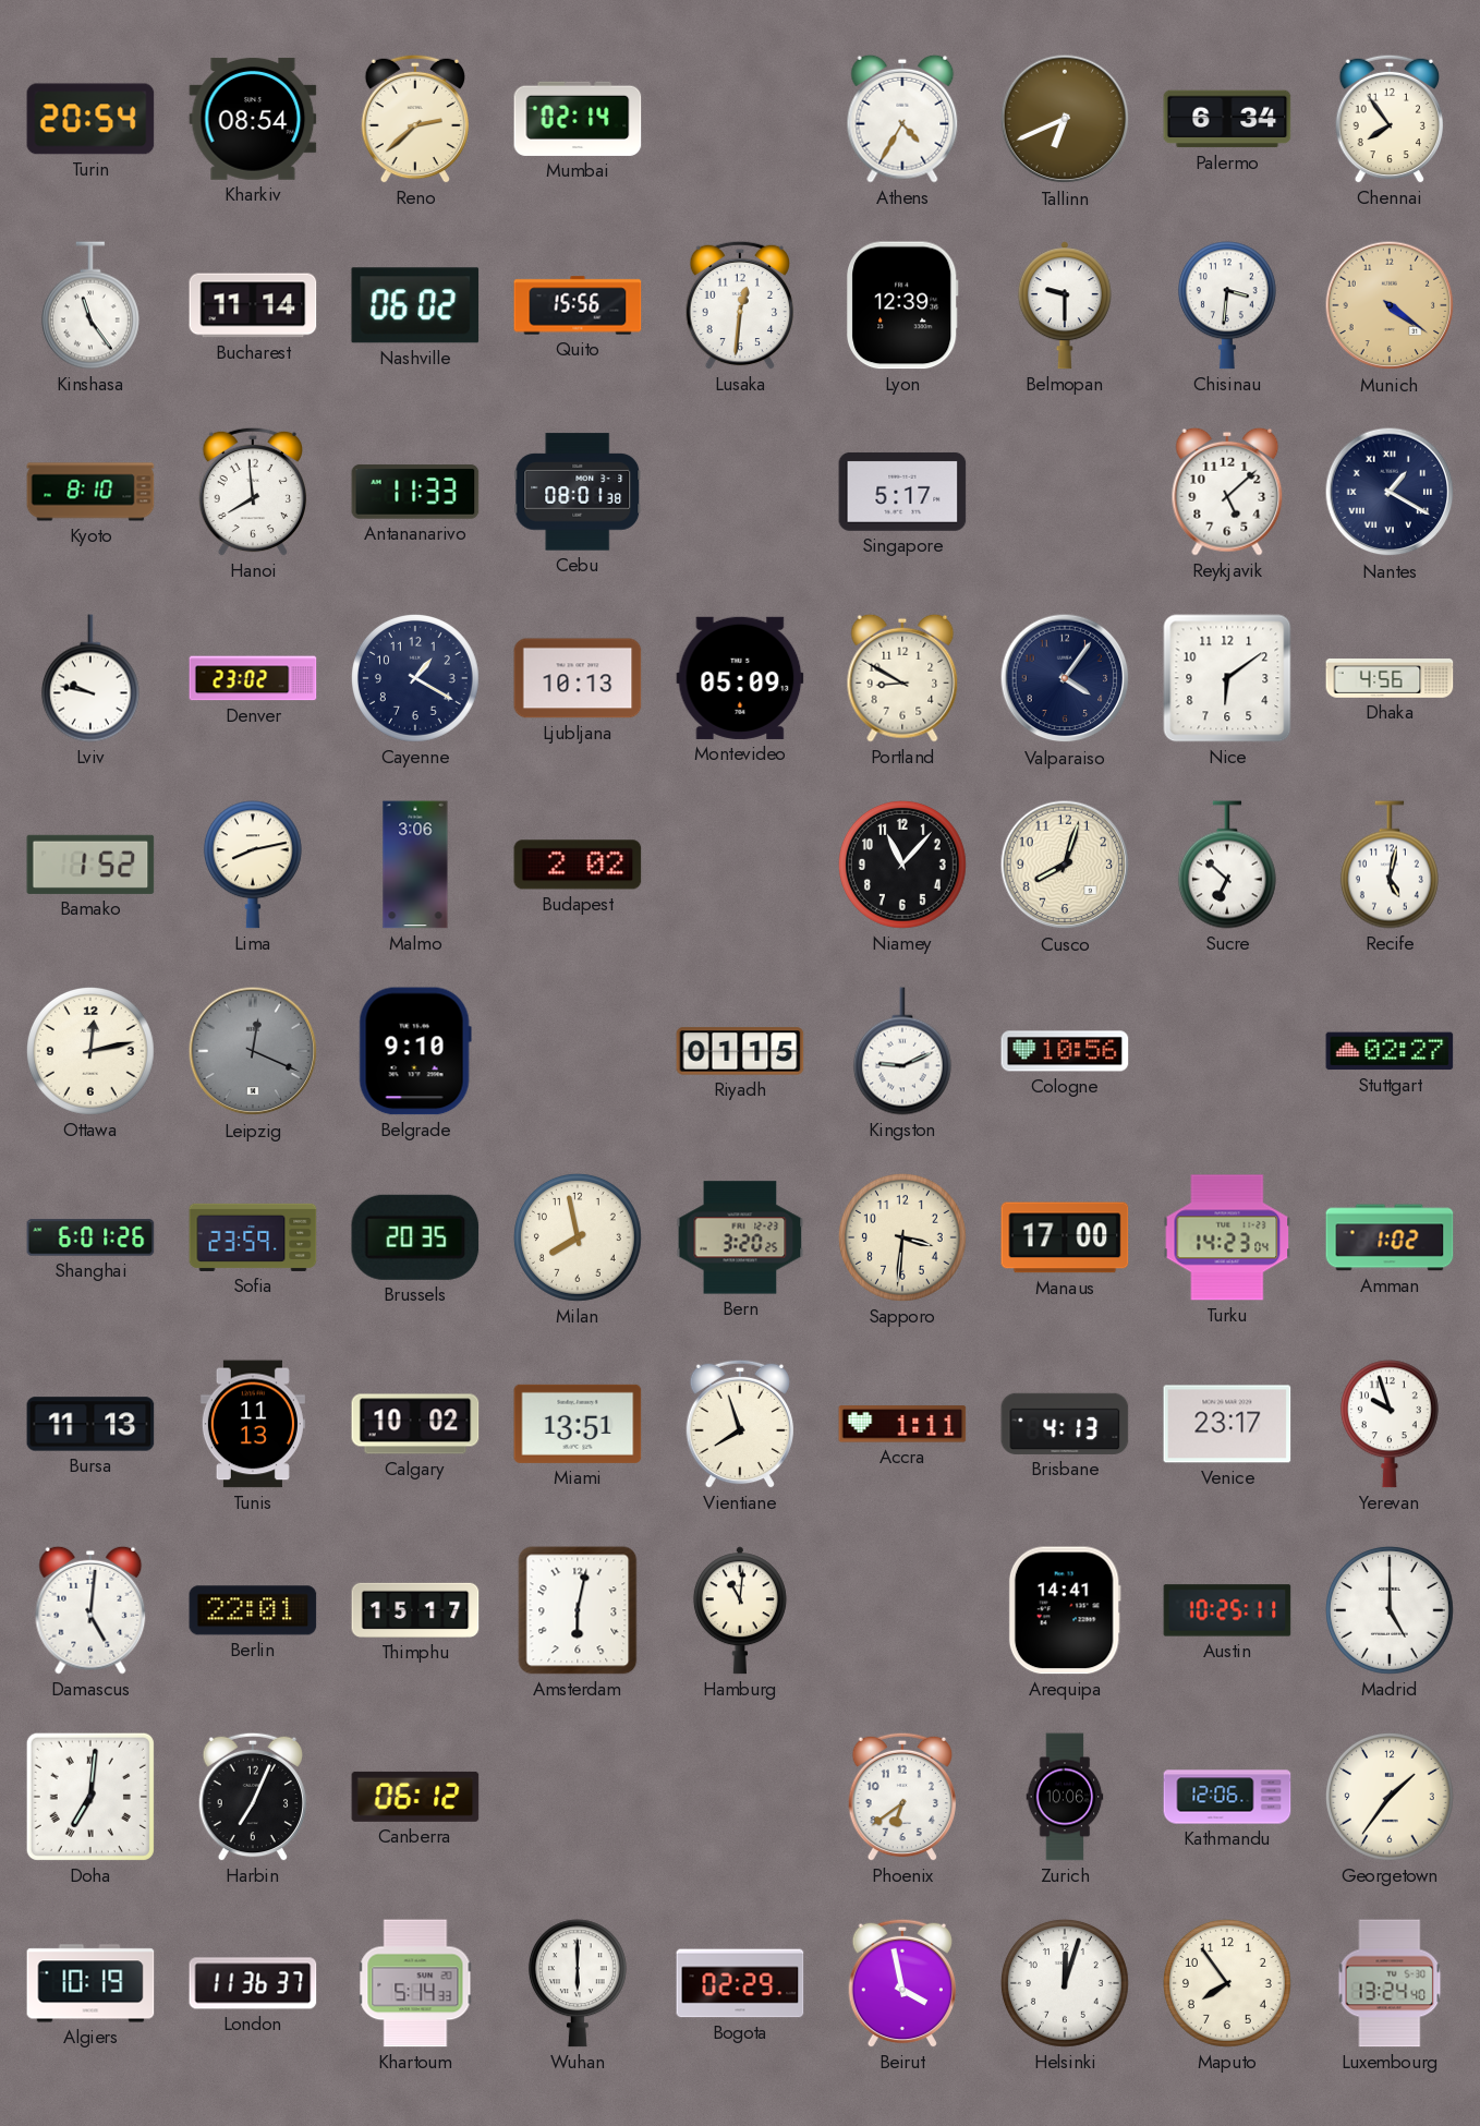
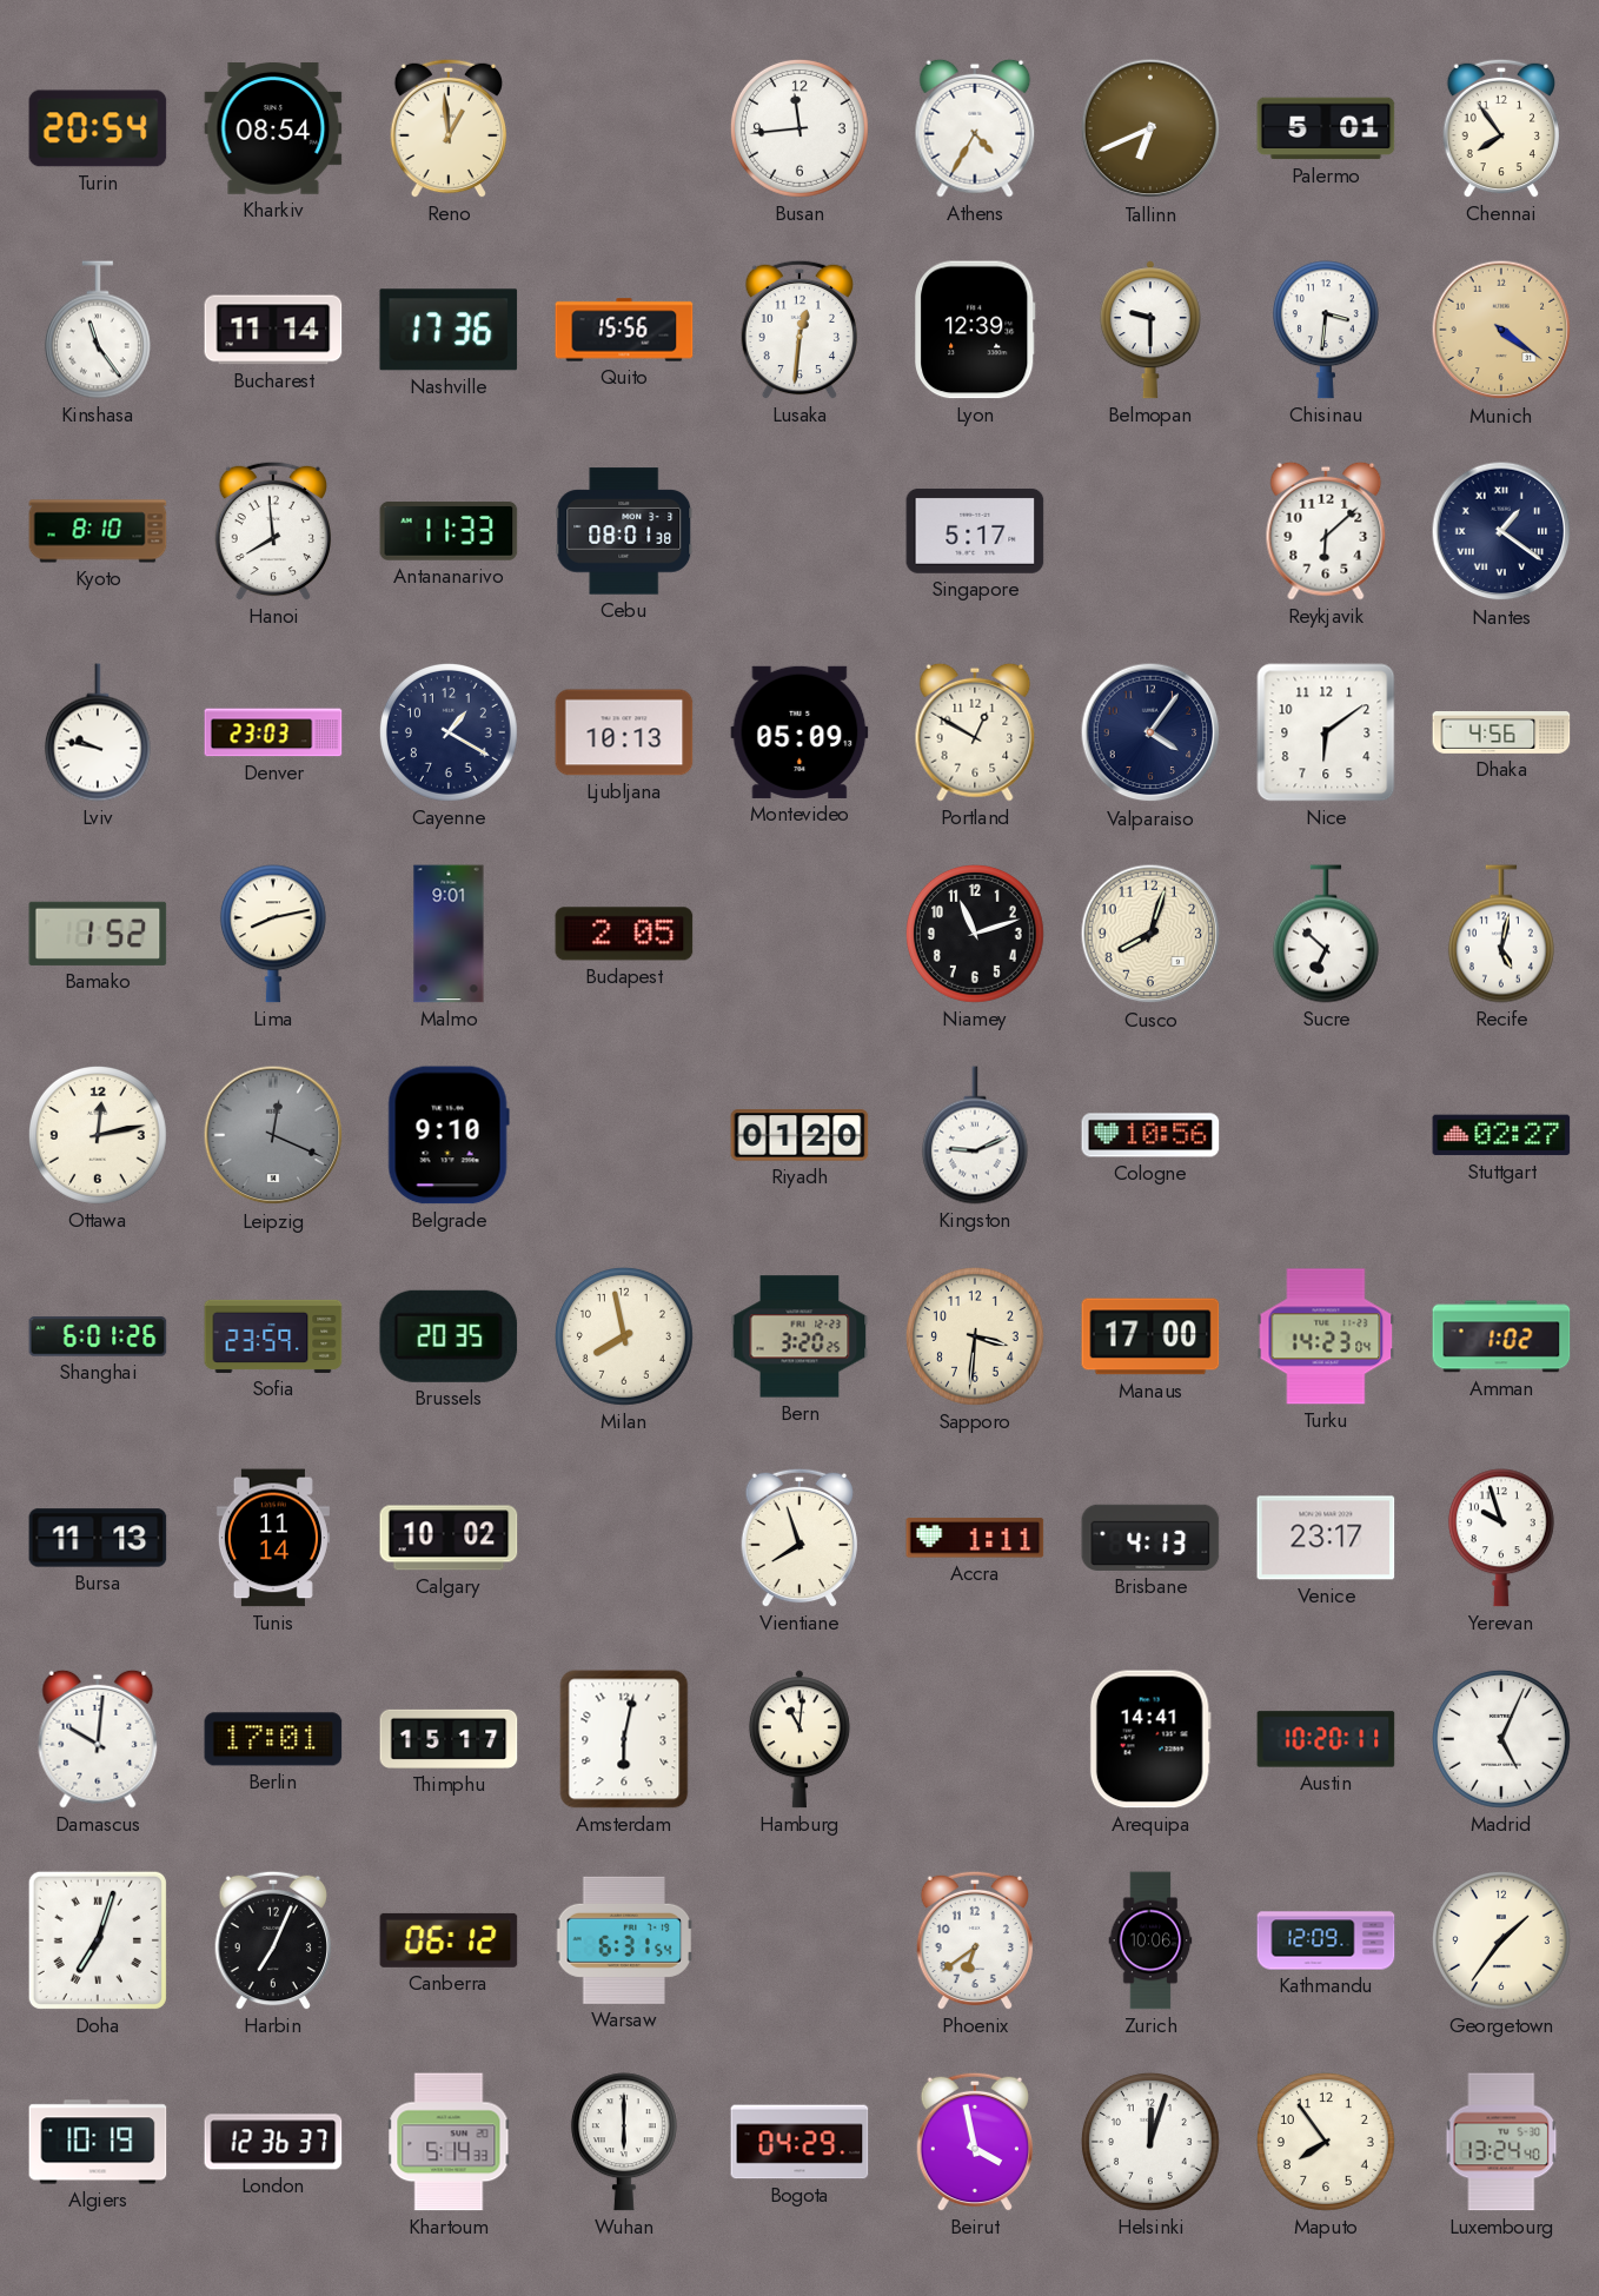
Reno: 2:38 -> 12:59 (447, 128)
Mumbai: 02:14 -> none (578, 119)
Busan: none -> 11:44 (799, 128)
Palermo: 6:34 -> 5:01 (1326, 128)
Nashville: 06:02 -> 17:36 (449, 330)
Reykjavik: 5:08 -> 6:08 (1326, 531)
Nantes: 1:20 -> 1:21 (1501, 531)
Denver: 23:02 -> 23:03 (273, 732)
Portland: 8:50 -> 12:50 (975, 732)
Malmo: 3:06 -> 9:01 (449, 934)
Budapest: 2:02 -> 2:05 (624, 934)
Niamey: 11:07 -> 11:12 (975, 934)
Riyadh: 01:15 -> 01:20 (799, 1135)
Tunis: 11:13 -> 11:14 (273, 1538)
Miami: 13:51 -> none (578, 1424)
Damascus: 5:01 -> 10:01 (98, 1739)
Berlin: 22:01 -> 17:01 (273, 1739)
Austin: 10:25 -> 10:20 (1326, 1739)
Madrid: 5:00 -> 5:04 (1501, 1739)
Doha: 7:01 -> 7:03 (98, 1940)
Warsaw: none -> 6:31 (624, 1940)
Kathmandu: 12:06 -> 12:09 (1326, 1940)
London: 11:36 -> 12:36 (273, 2142)
Bogota: 02:29 -> 04:29 (799, 2142)
